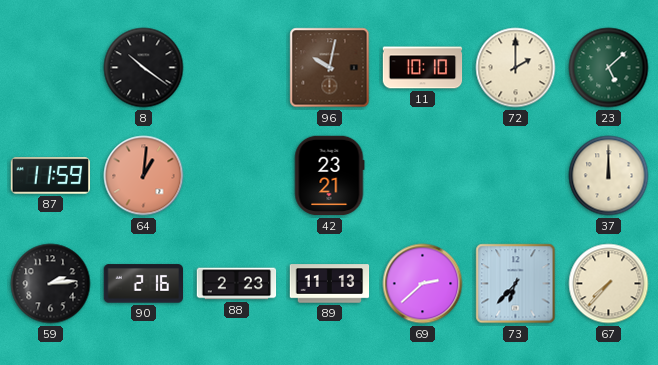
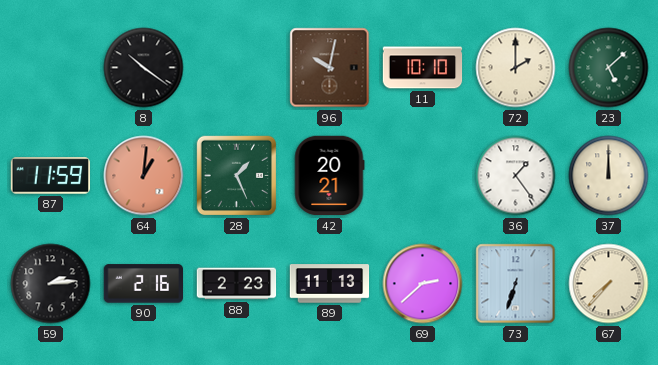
28: none -> 1:26 (237, 176)
42: 23:21 -> 20:21 (329, 176)
36: none -> 1:24 (516, 176)
73: 6:37 -> 6:33 (516, 284)
